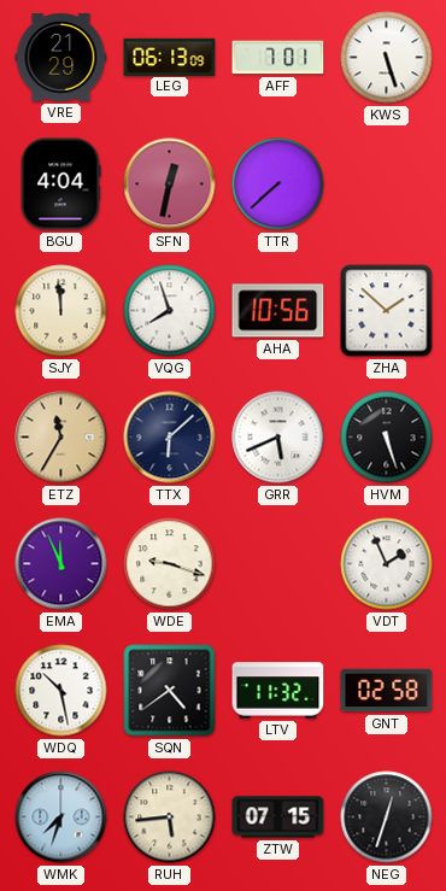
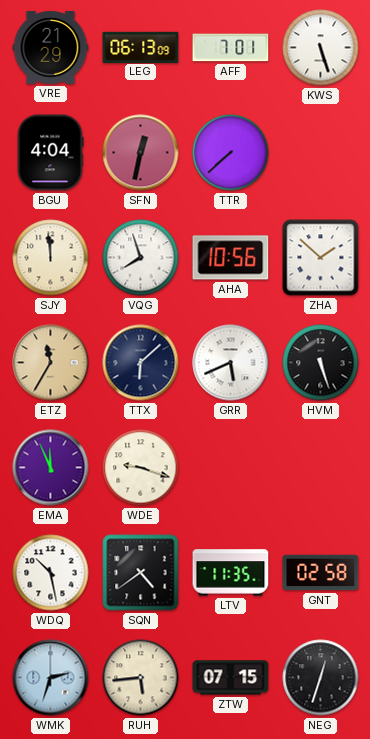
VDT: 1:56 -> none (387, 564)
LTV: 11:32 -> 11:35 (231, 573)
WMK: 7:33 -> 2:33 (51, 678)
